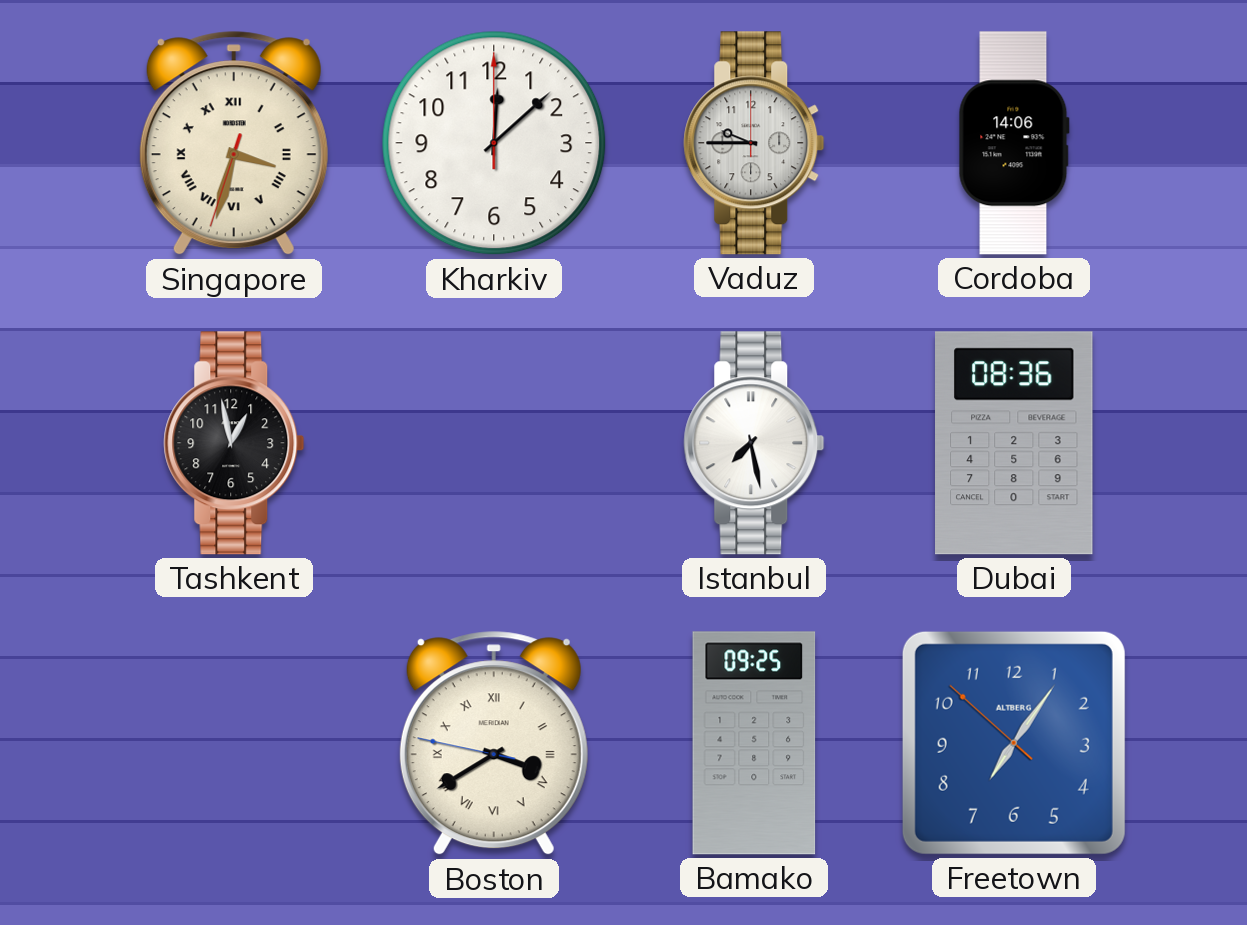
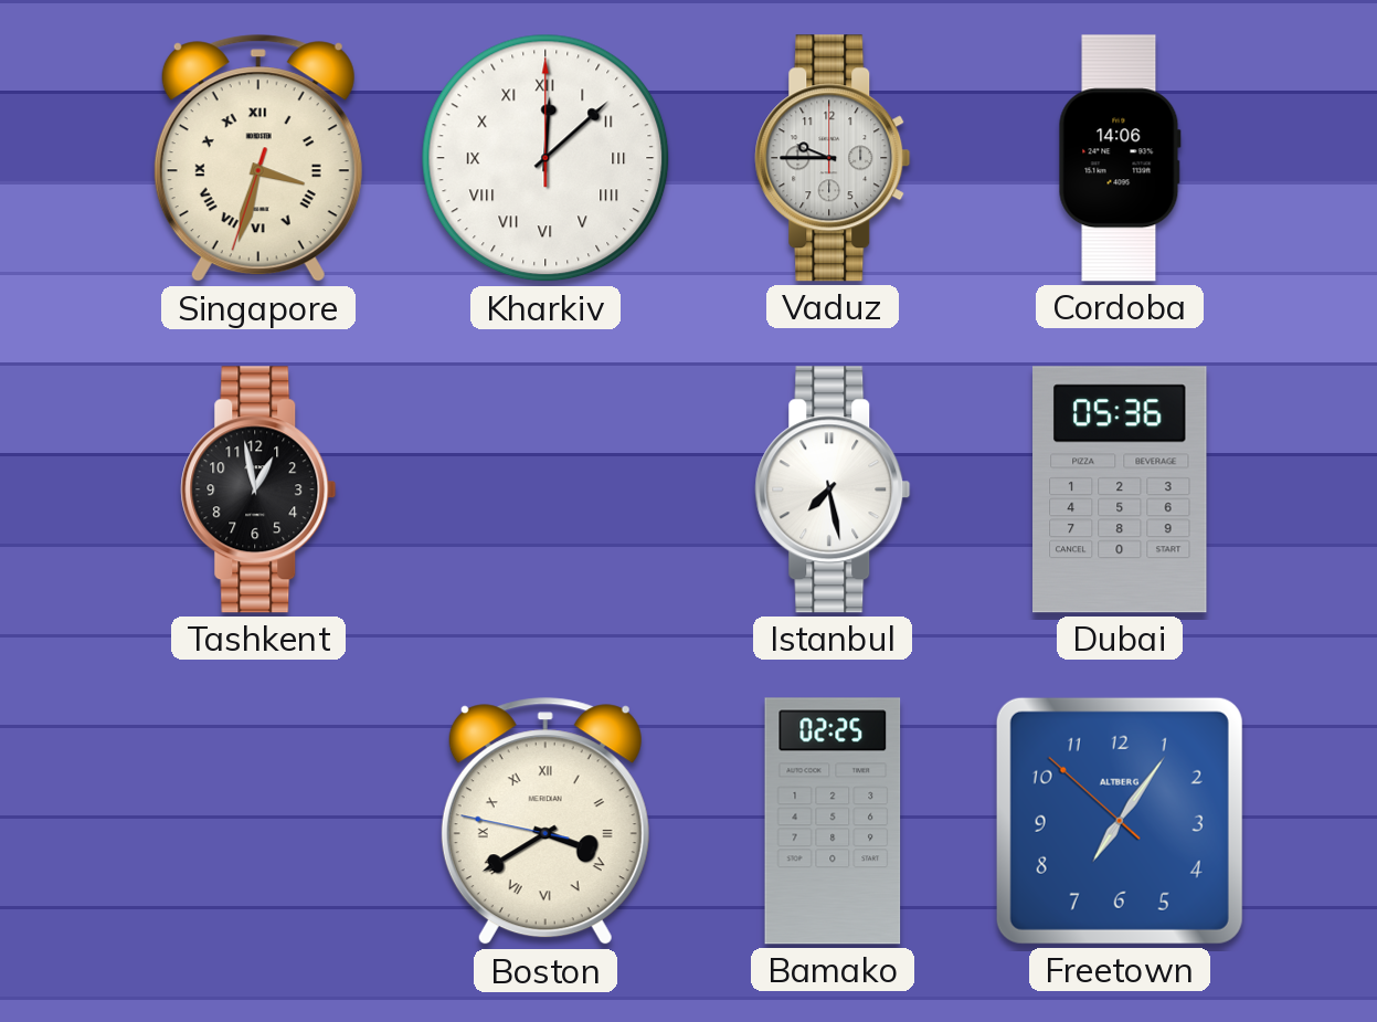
Kharkiv numerals: Arabic -> Roman (545, 158)
Dubai: 08:36 -> 05:36 (1121, 489)
Bamako: 09:25 -> 02:25 (833, 821)
